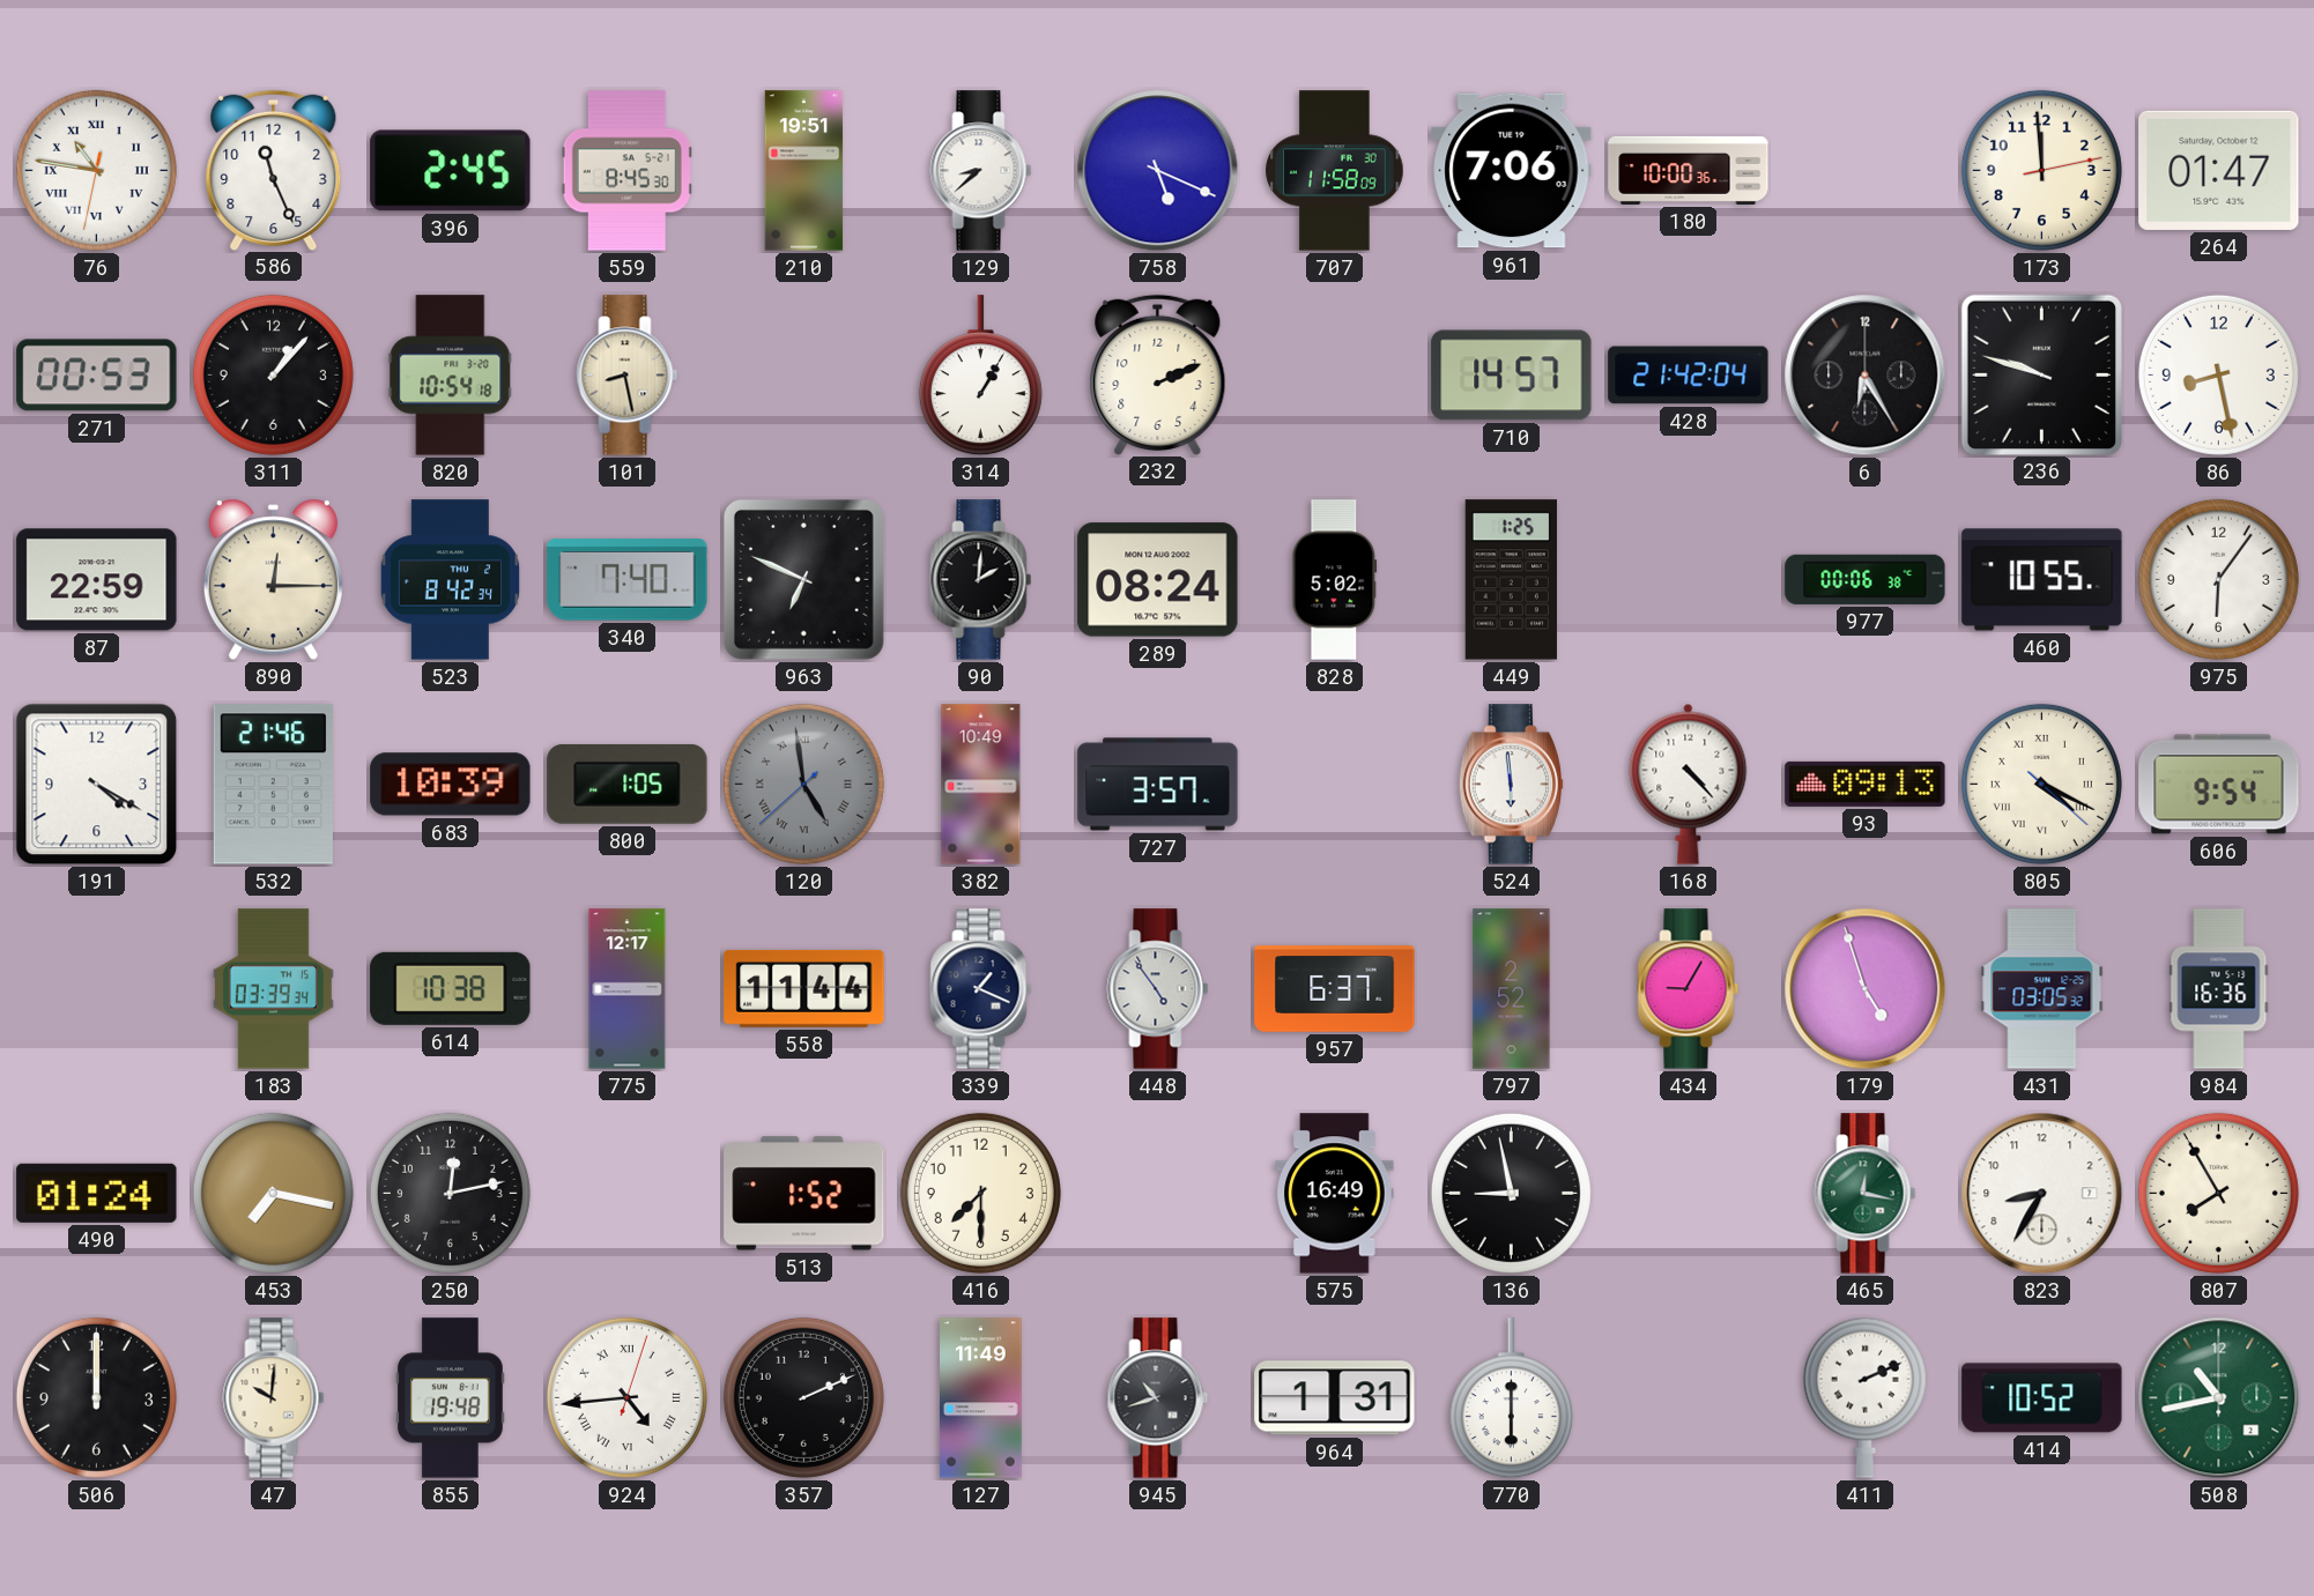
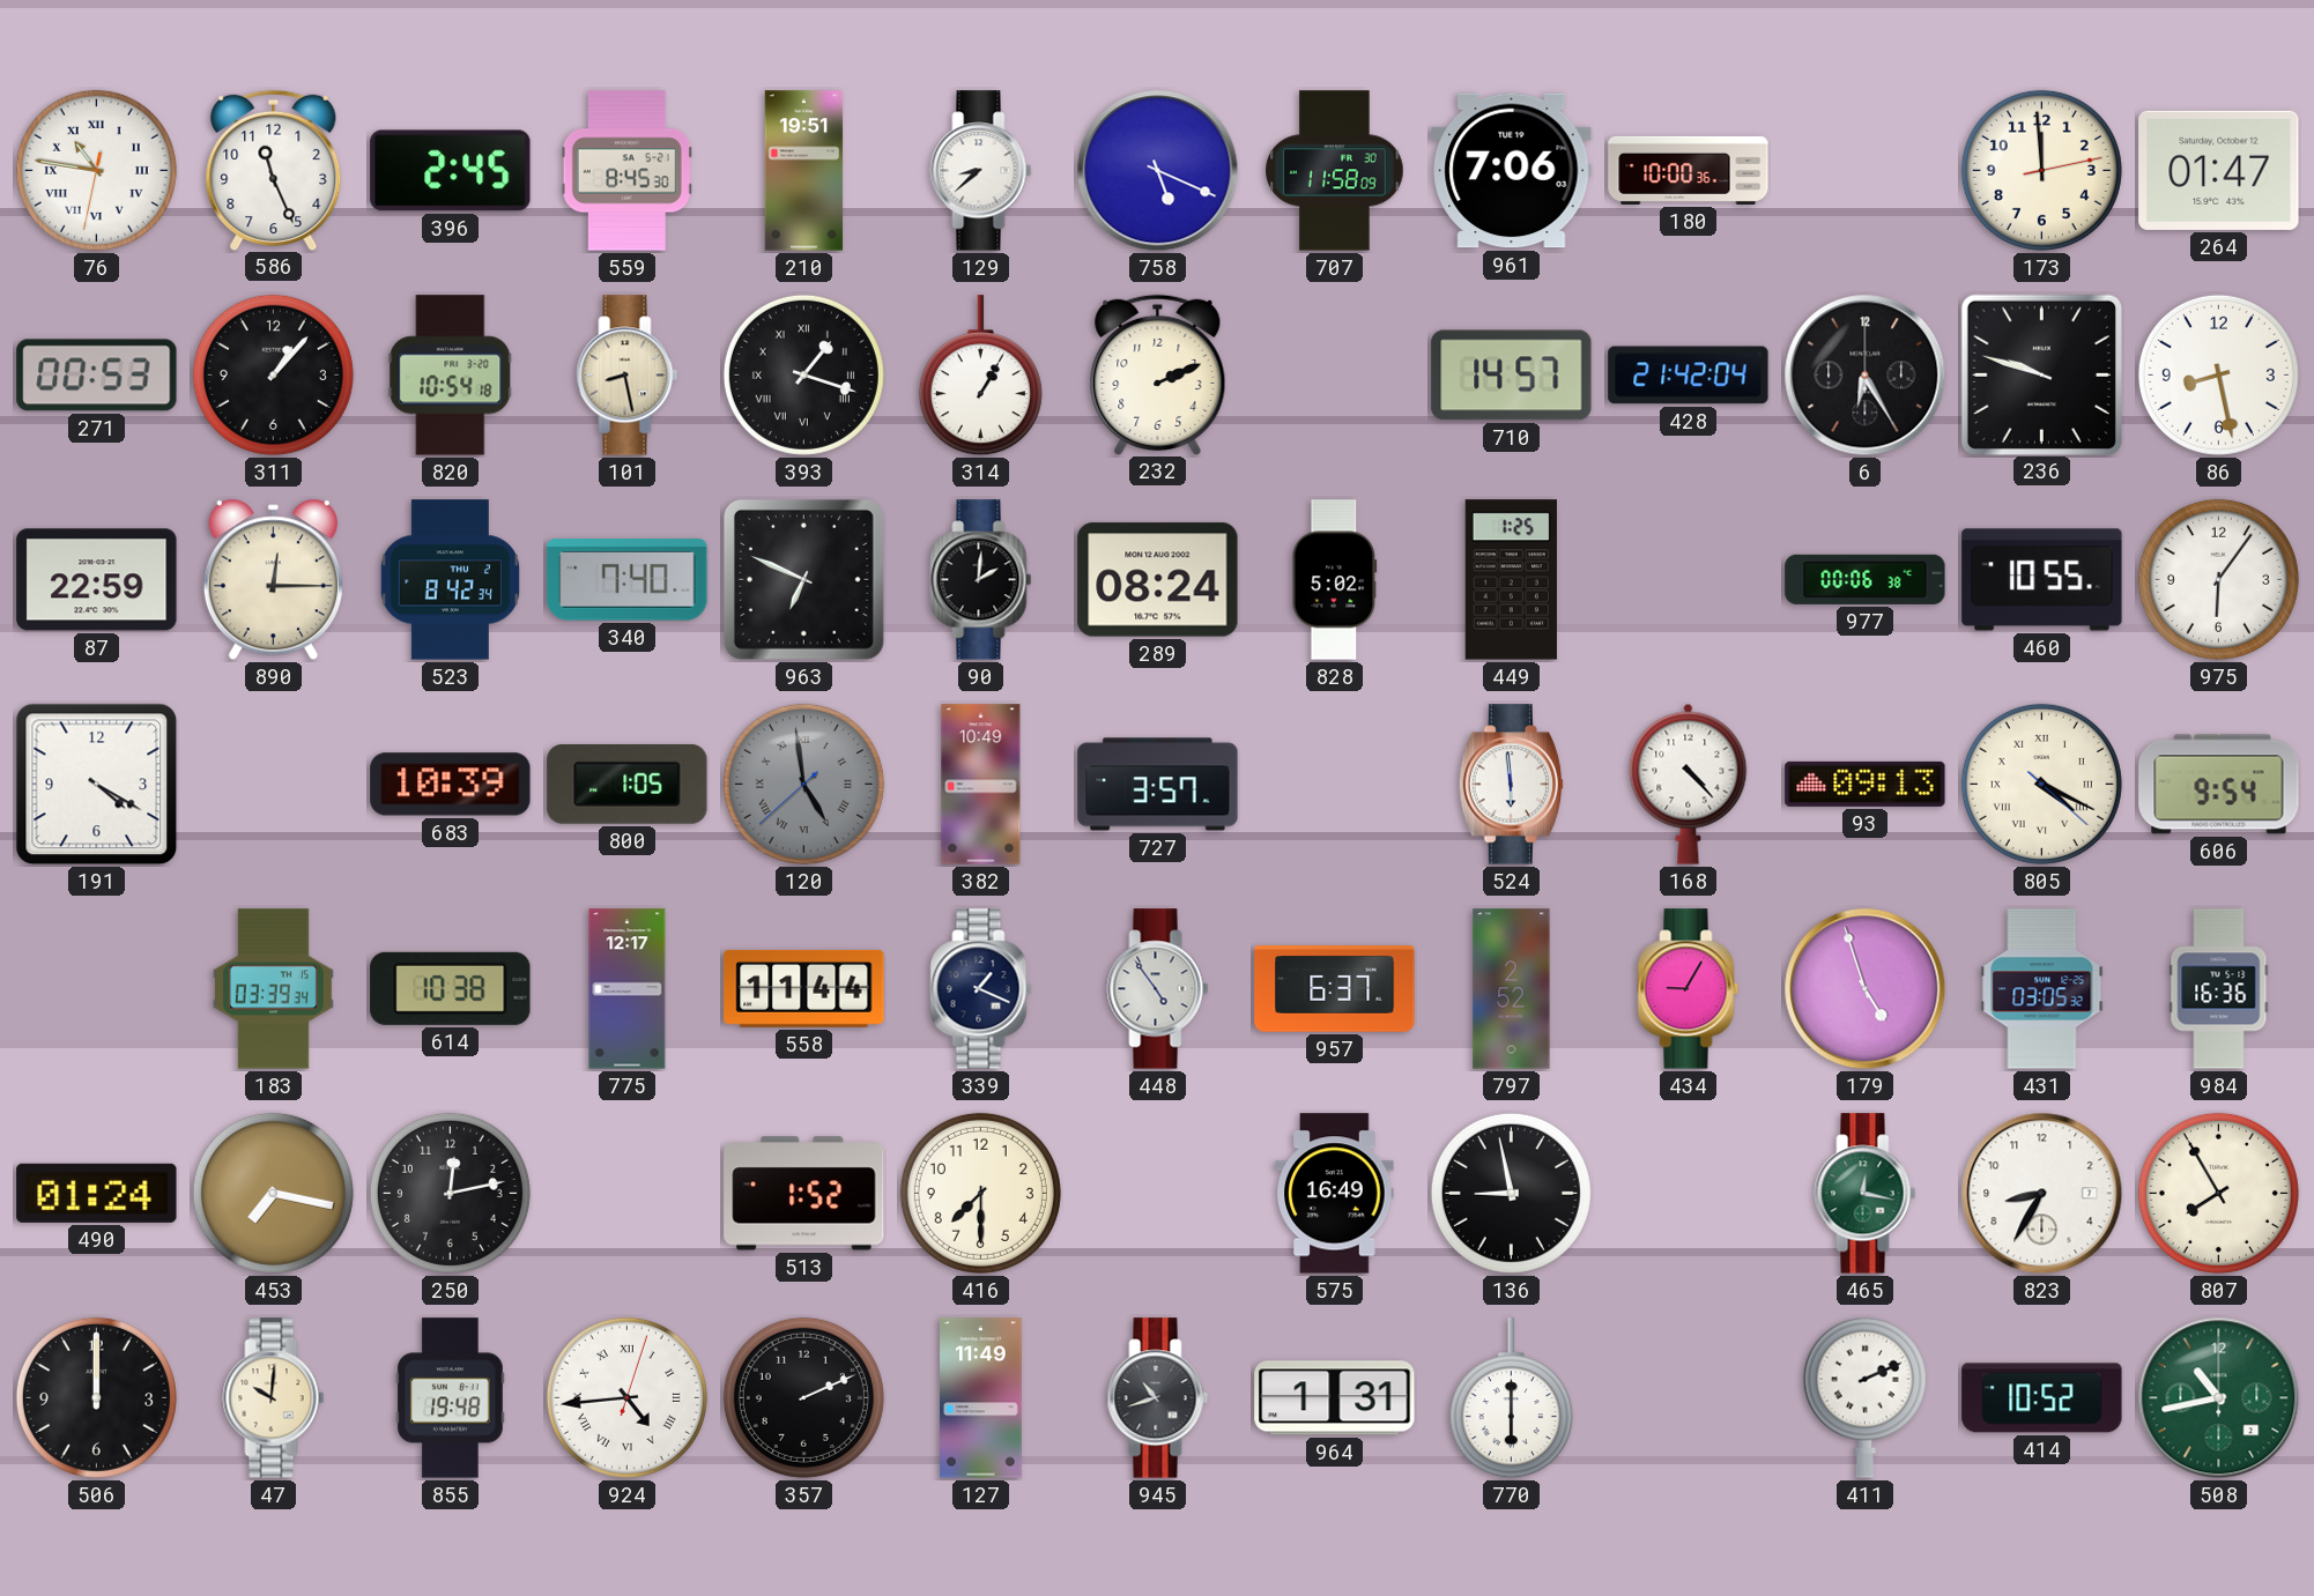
393: none -> 1:18 (803, 374)
532: 21:46 -> none (273, 785)
